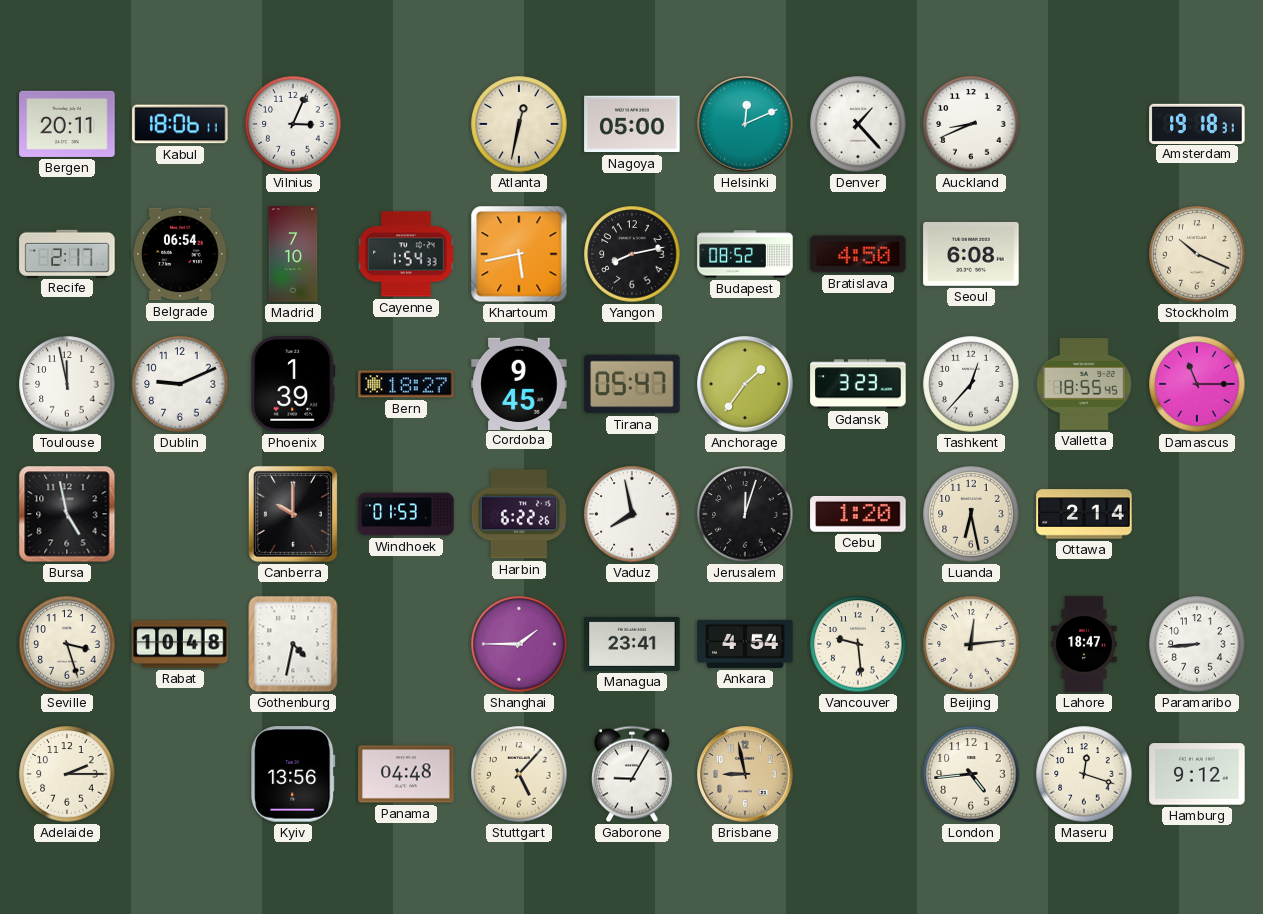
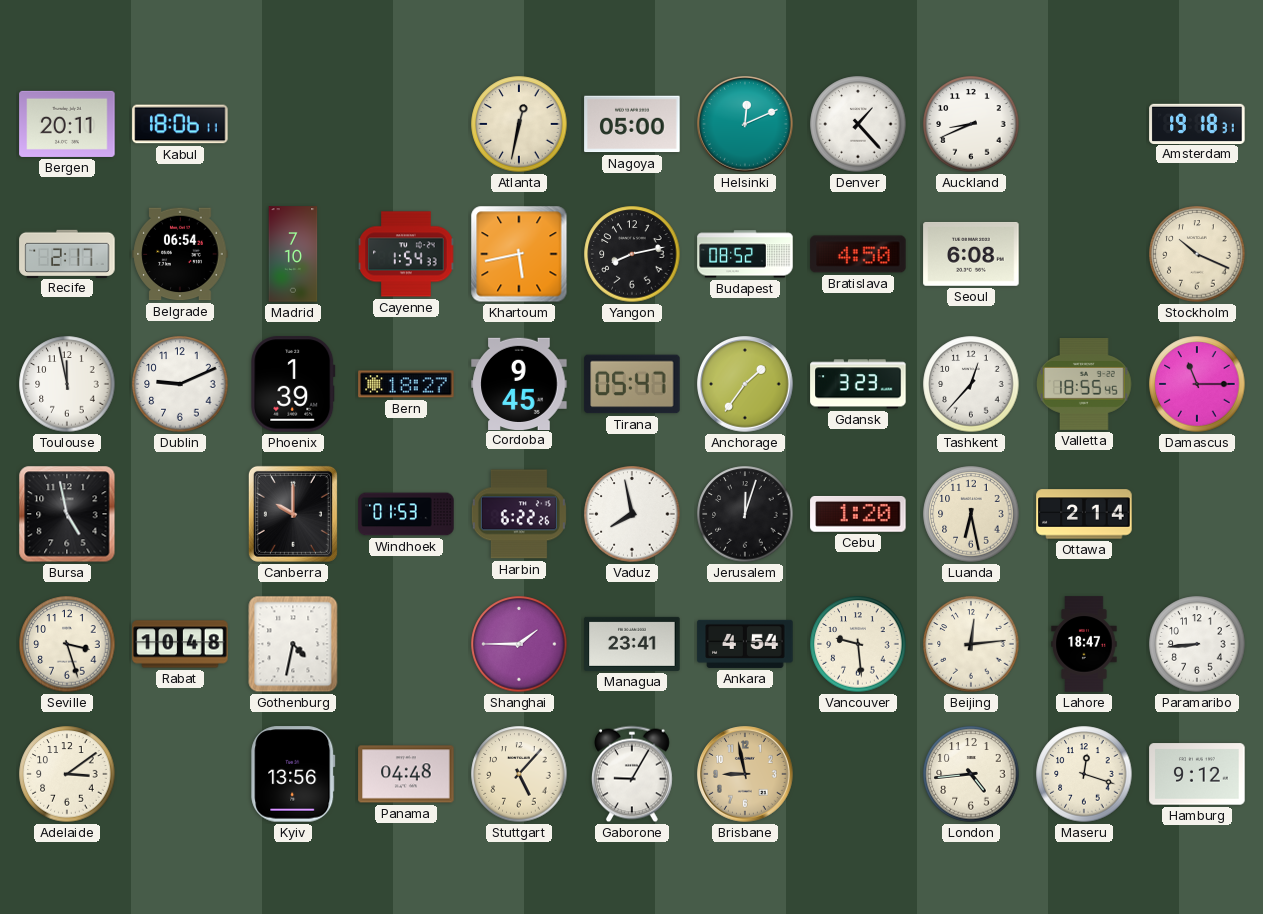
Vilnius: 3:04 -> none (293, 124)
Adelaide: 2:15 -> 3:09 (67, 774)
